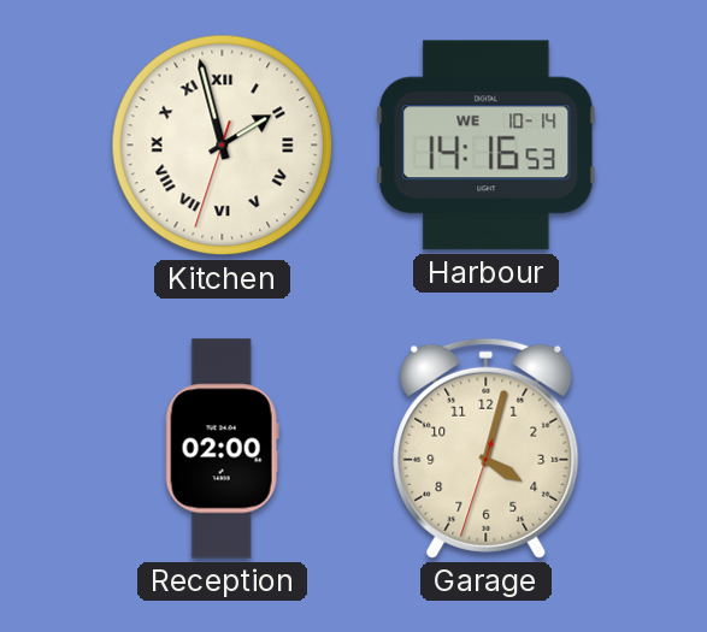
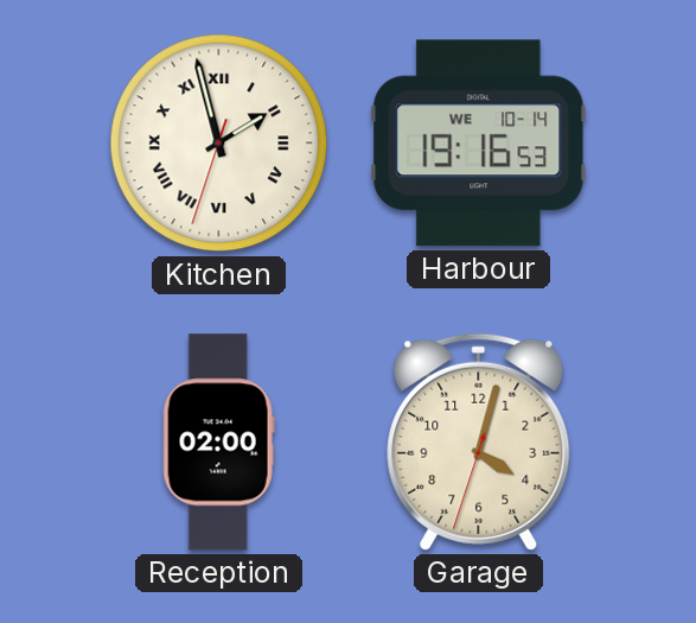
Harbour: 14:16 -> 19:16 (479, 144)
